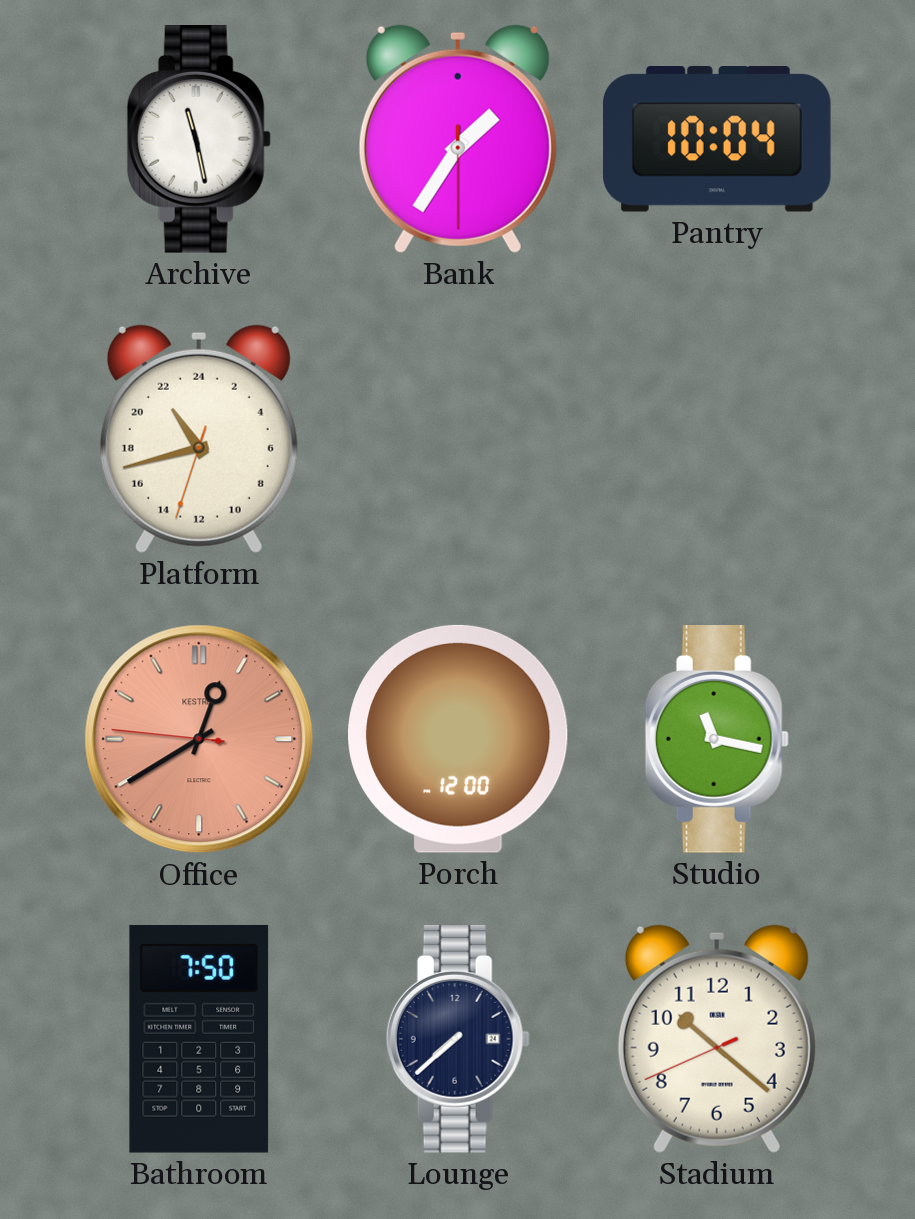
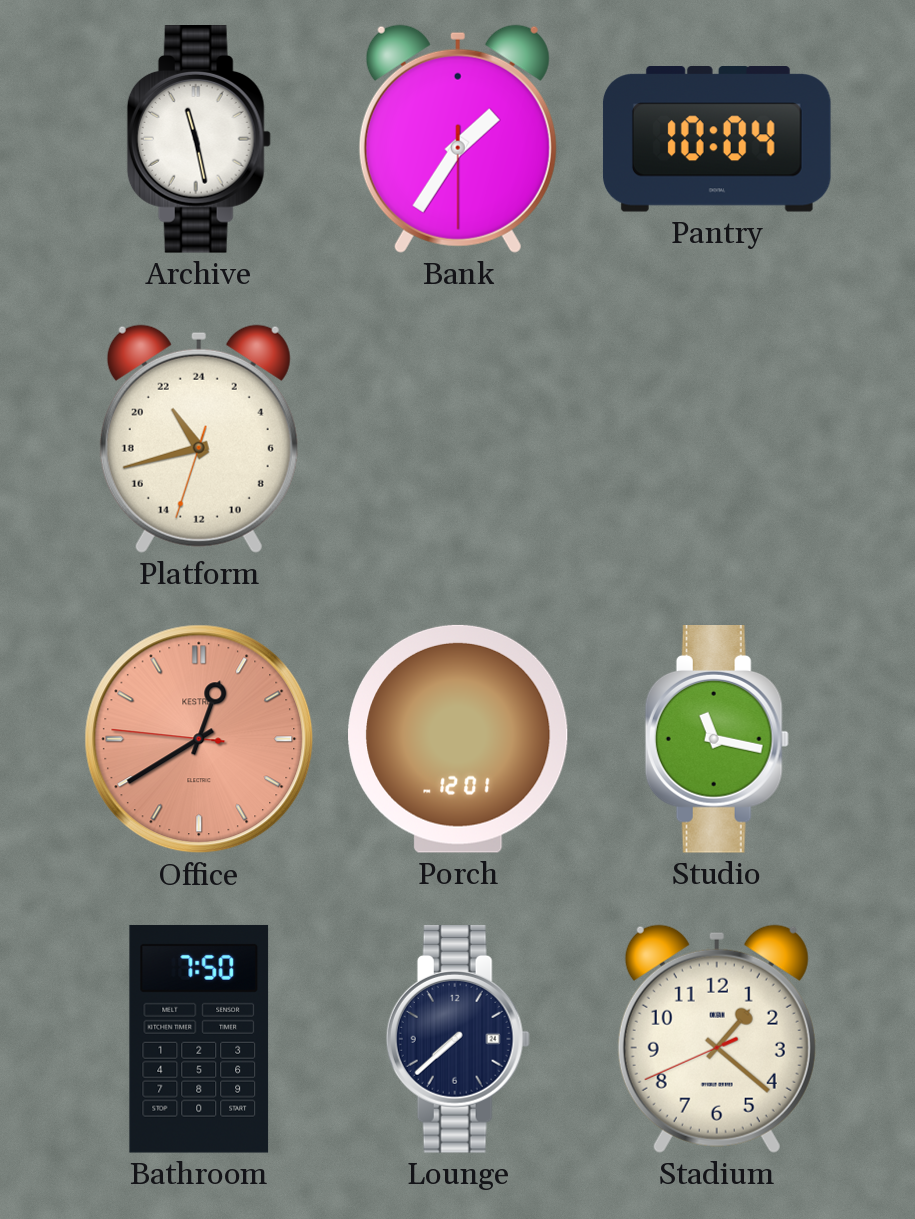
Porch: 12:00 -> 12:01 (458, 739)
Stadium: 10:21 -> 1:21 (717, 1039)
